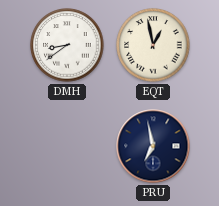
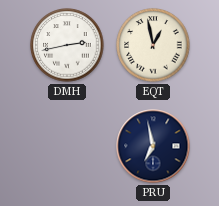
DMH: 8:39 -> 2:43 (67, 45)
